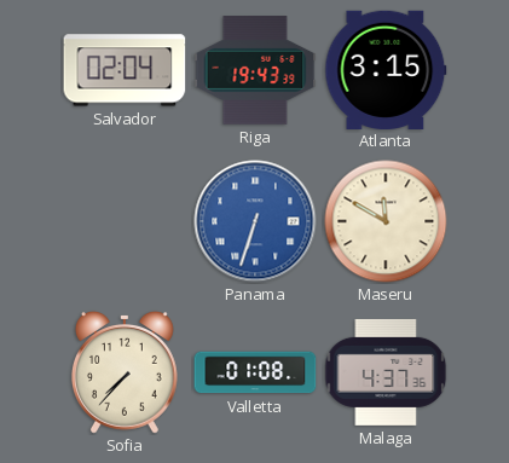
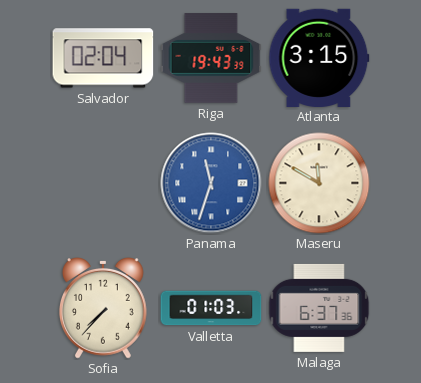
Panama: 6:33 -> 11:33 (211, 183)
Valletta: 01:08 -> 01:03 (211, 308)
Malaga: 4:37 -> 6:37 (319, 308)
